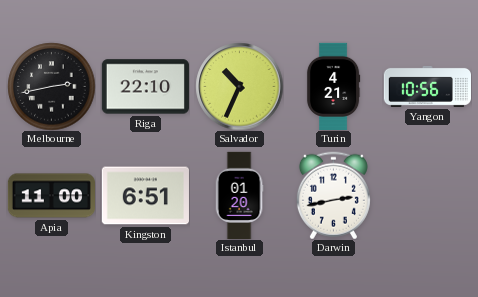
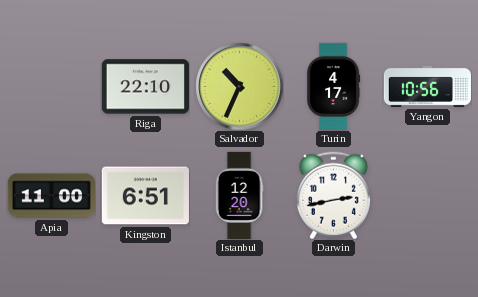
Melbourne: 2:43 -> none (51, 86)
Turin: 4:21 -> 4:17 (333, 86)
Istanbul: 01:20 -> 12:20 (239, 195)
